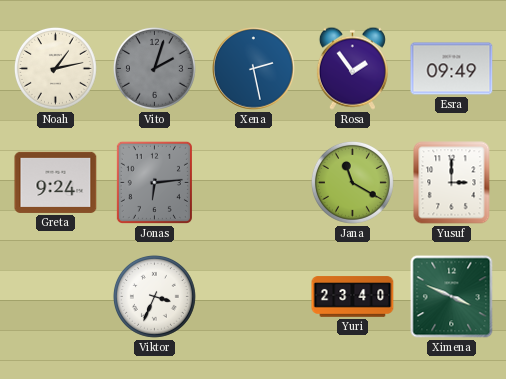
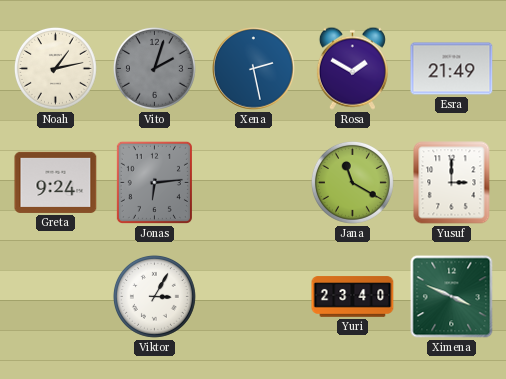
Rosa: 1:54 -> 1:50 (352, 68)
Esra: 09:49 -> 21:49 (452, 69)
Viktor: 3:34 -> 3:05 (154, 296)
